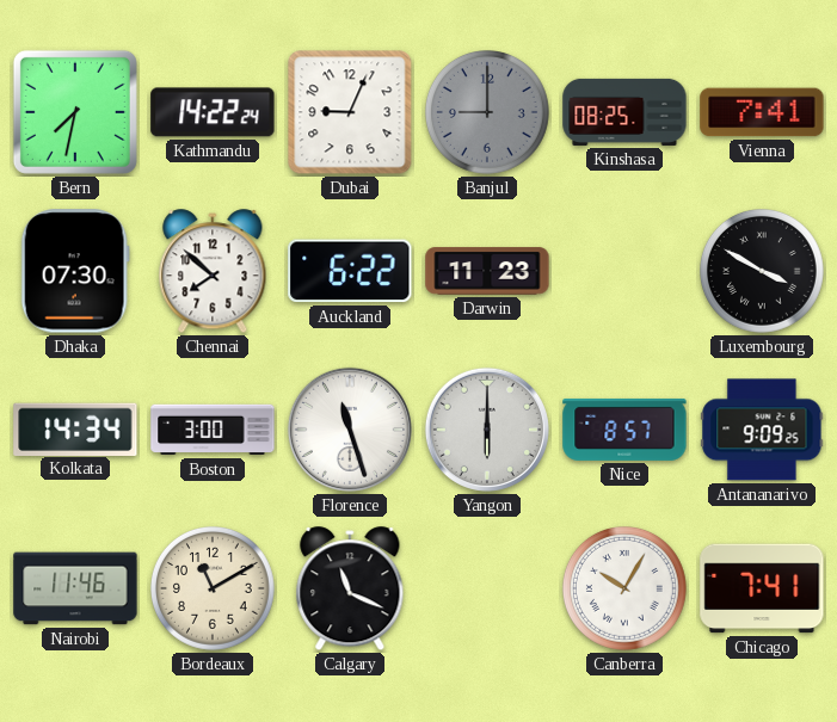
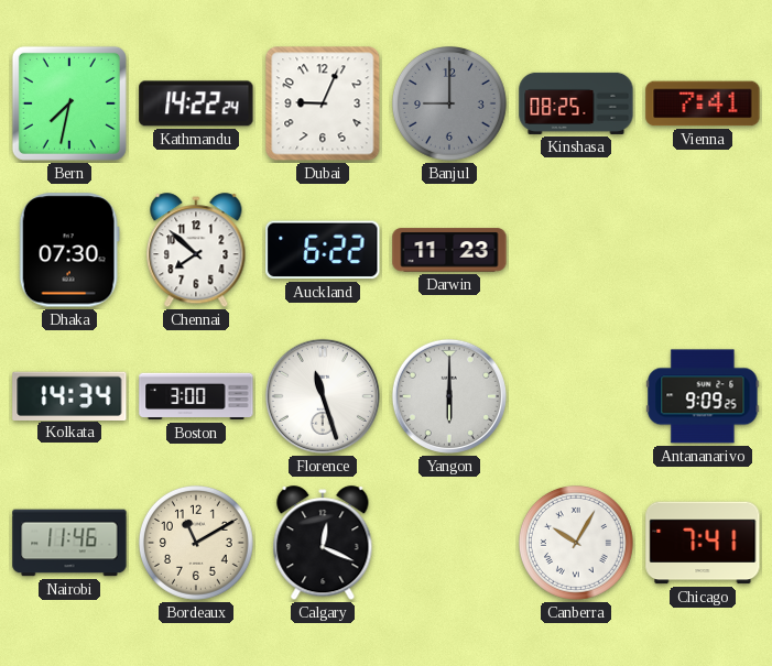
Luxembourg: 3:50 -> none (763, 272)
Nice: 8:57 -> none (624, 430)
Calgary: 11:19 -> 12:19 (323, 544)
